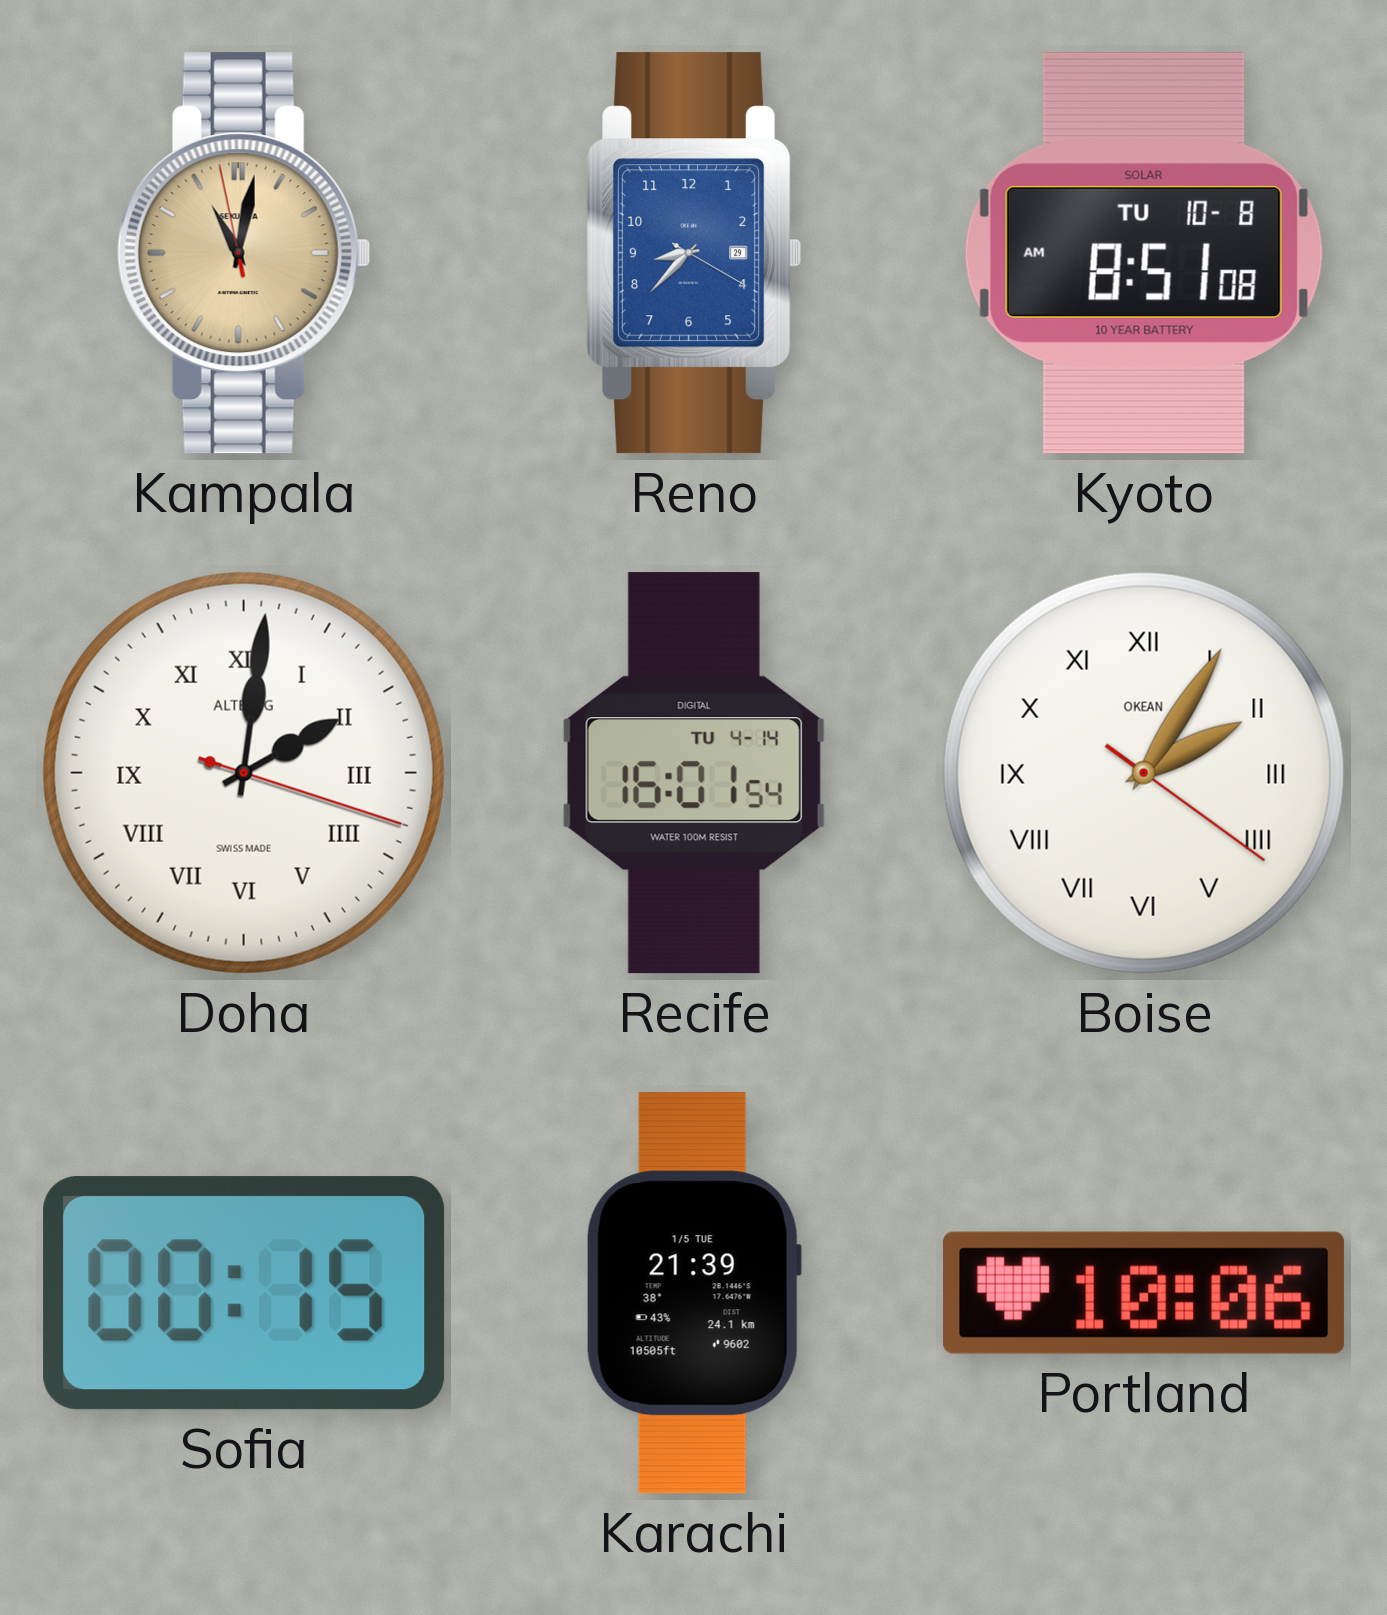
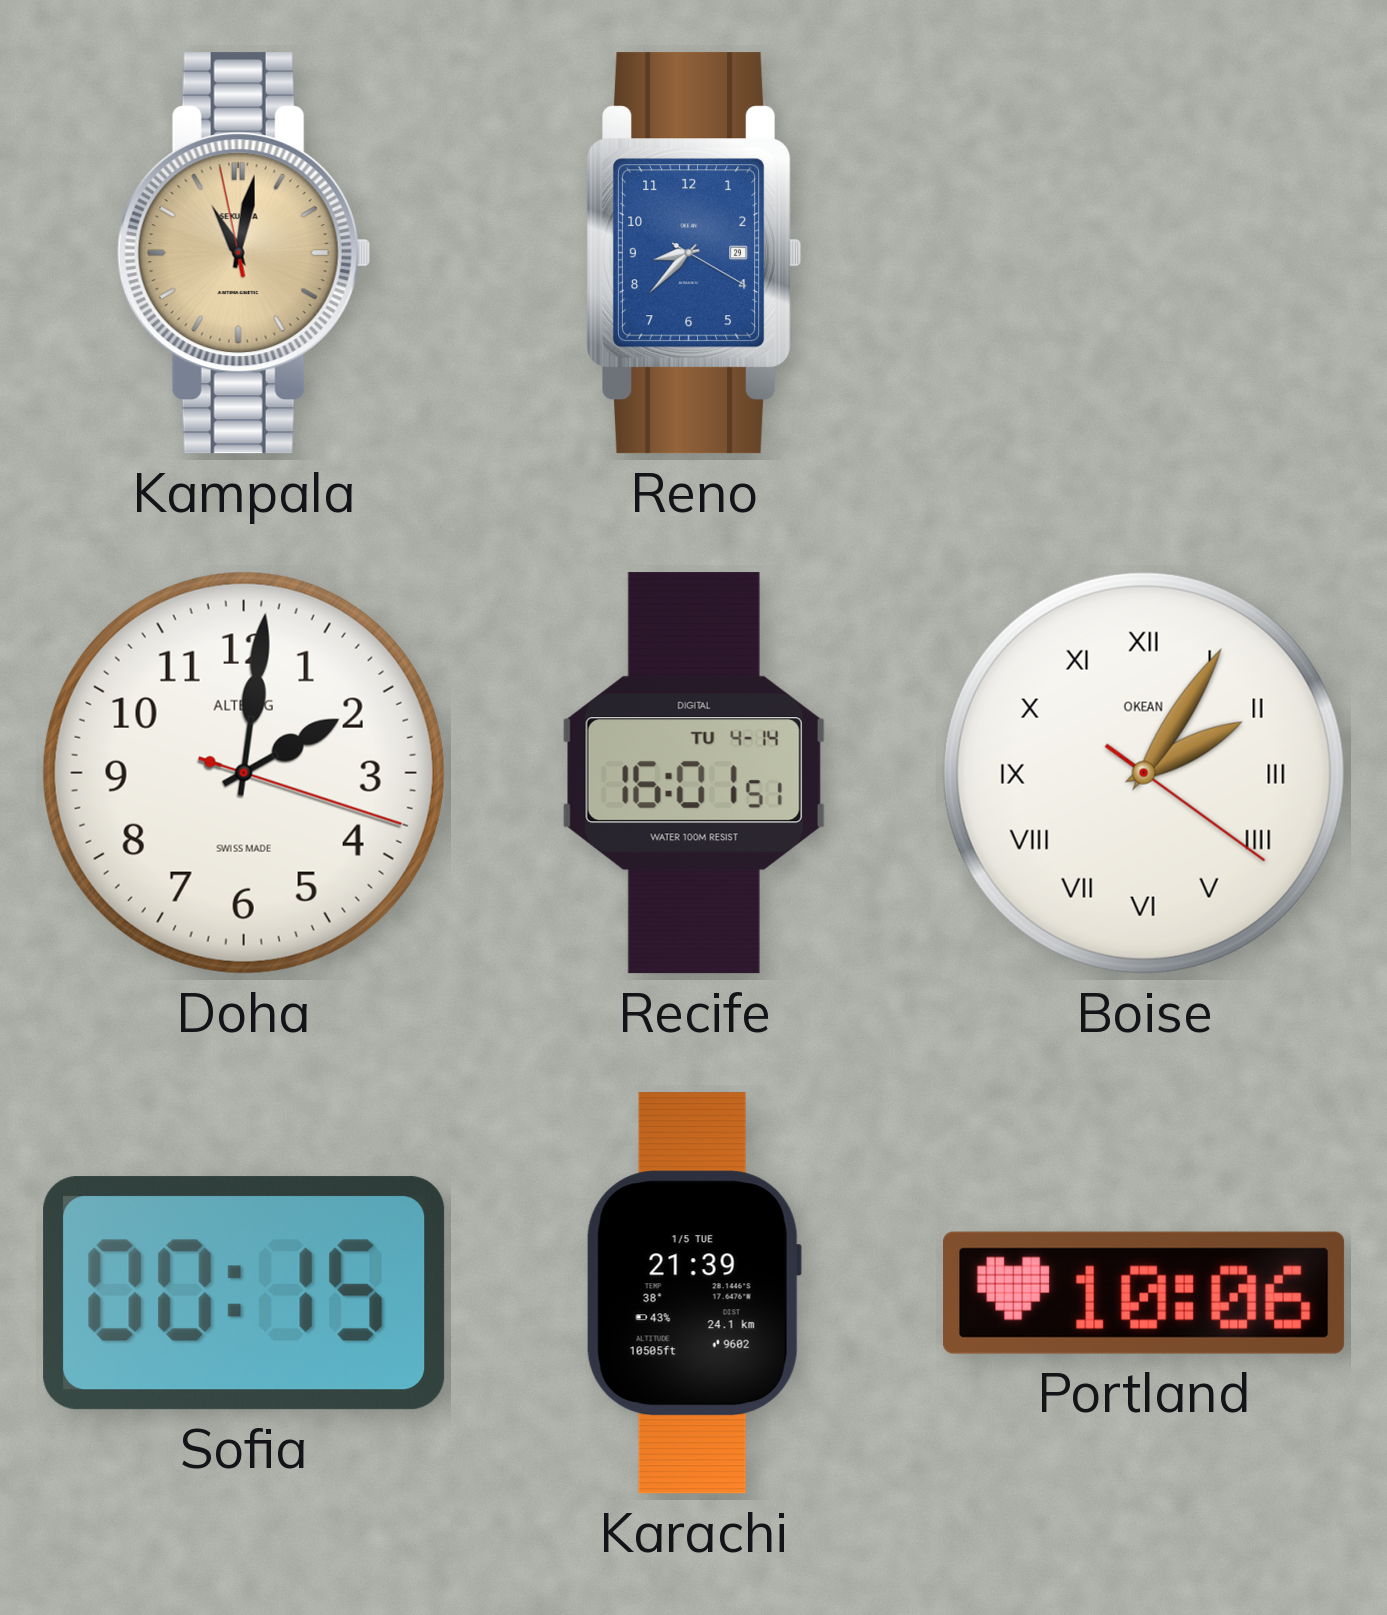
Kyoto: 8:51 -> none (1144, 253)
Doha numerals: Roman -> Arabic (244, 773)
Recife: 16:01:54 -> 16:01:51 (694, 773)
